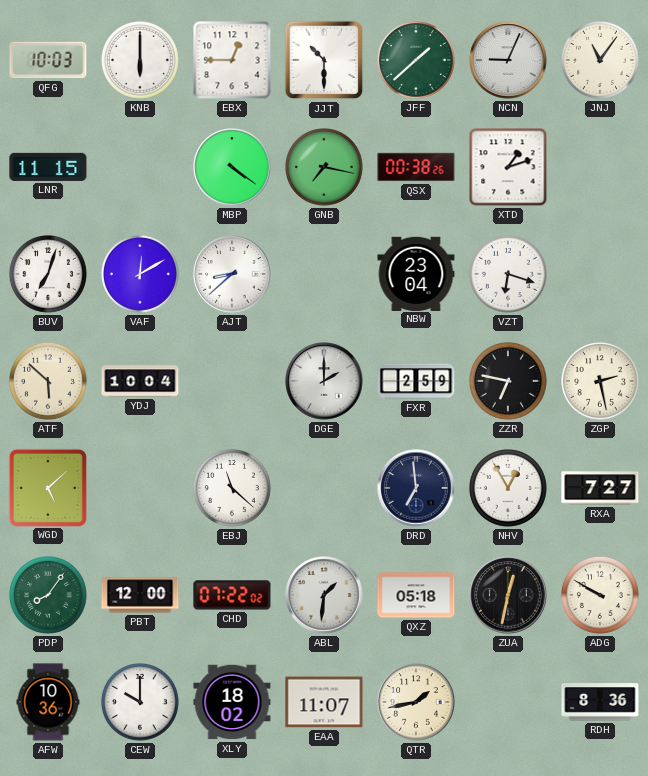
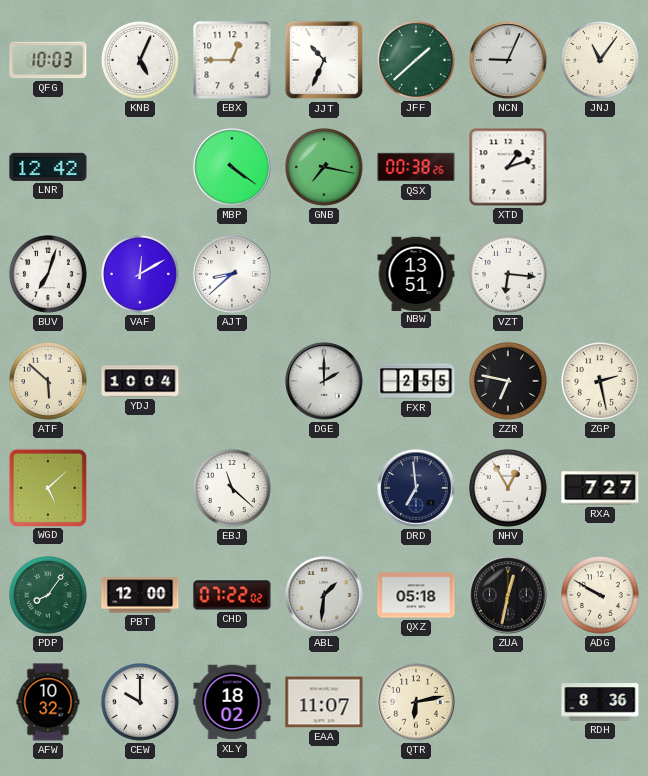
KNB: 6:00 -> 5:04 (140, 60)
JJT: 10:30 -> 10:34 (324, 60)
LNR: 11:15 -> 12:42 (48, 167)
NBW: 23:04 -> 13:51 (416, 273)
VZT: 6:18 -> 6:16 (508, 274)
FXR: 2:59 -> 2:55 (416, 381)
AFW: 10:36 -> 10:32 (48, 702)
QTR: 1:43 -> 6:13 (416, 702)
